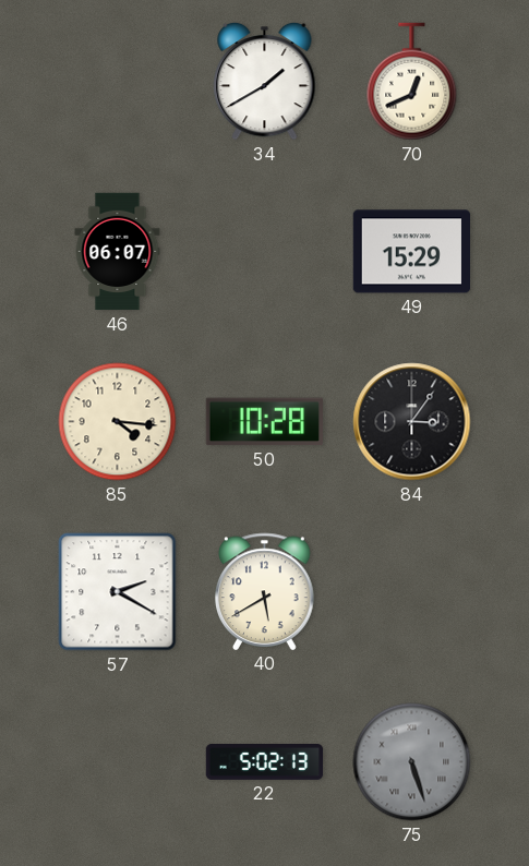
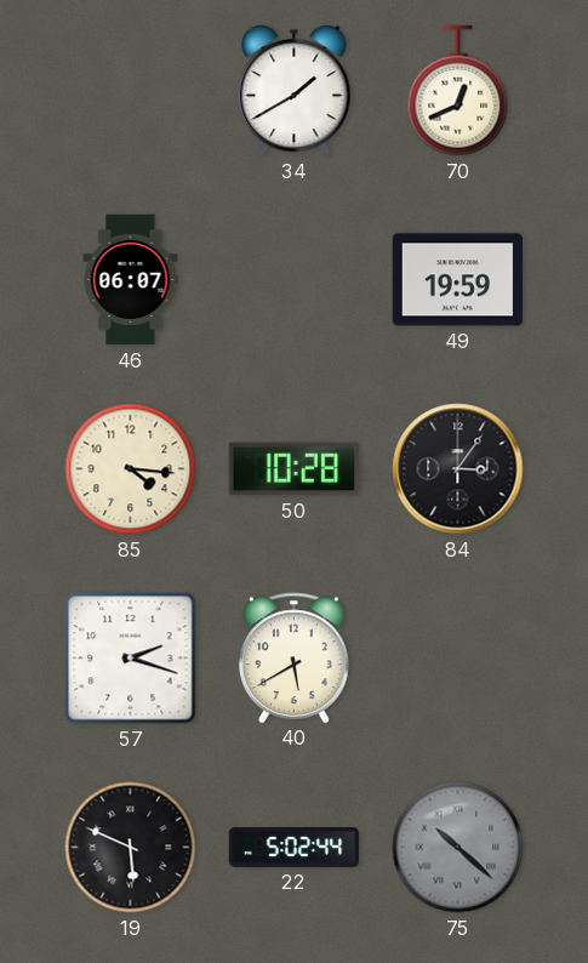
49: 15:29 -> 19:59 (457, 280)
57: 2:20 -> 2:18 (131, 659)
19: none -> 5:49 (131, 848)
22: 5:02:13 -> 5:02:44 (295, 848)
75: 5:27 -> 10:22 (458, 848)
